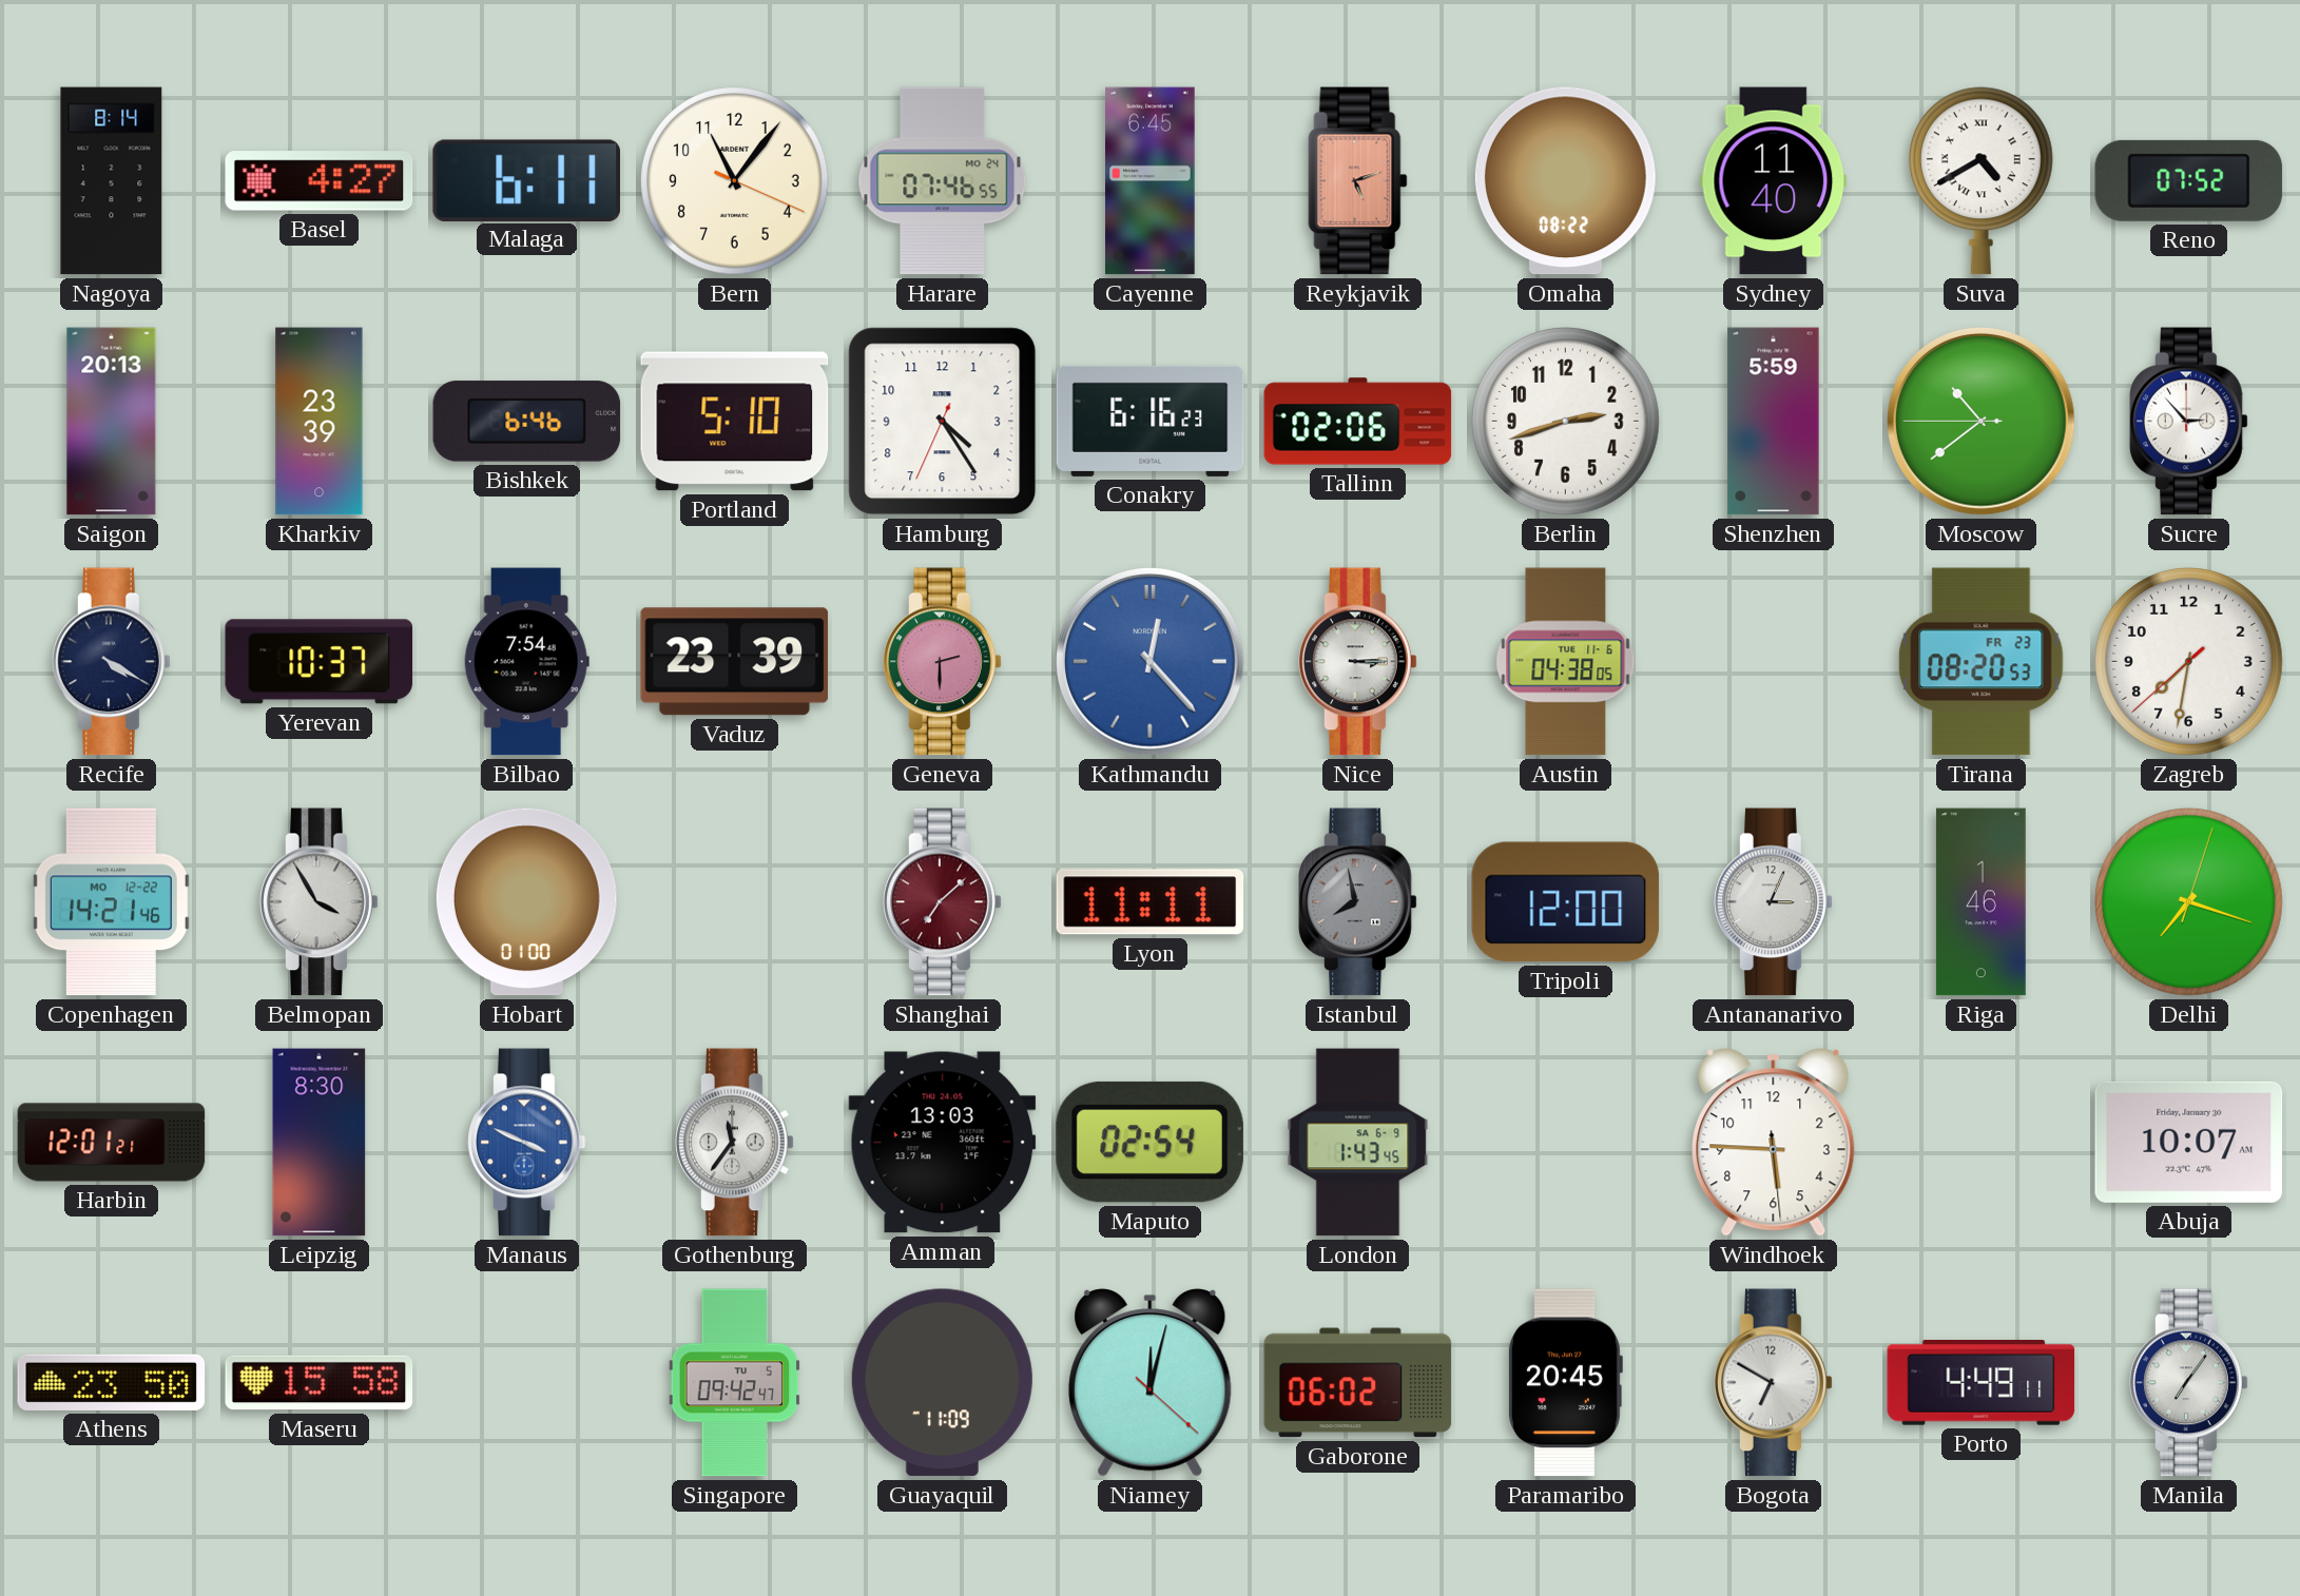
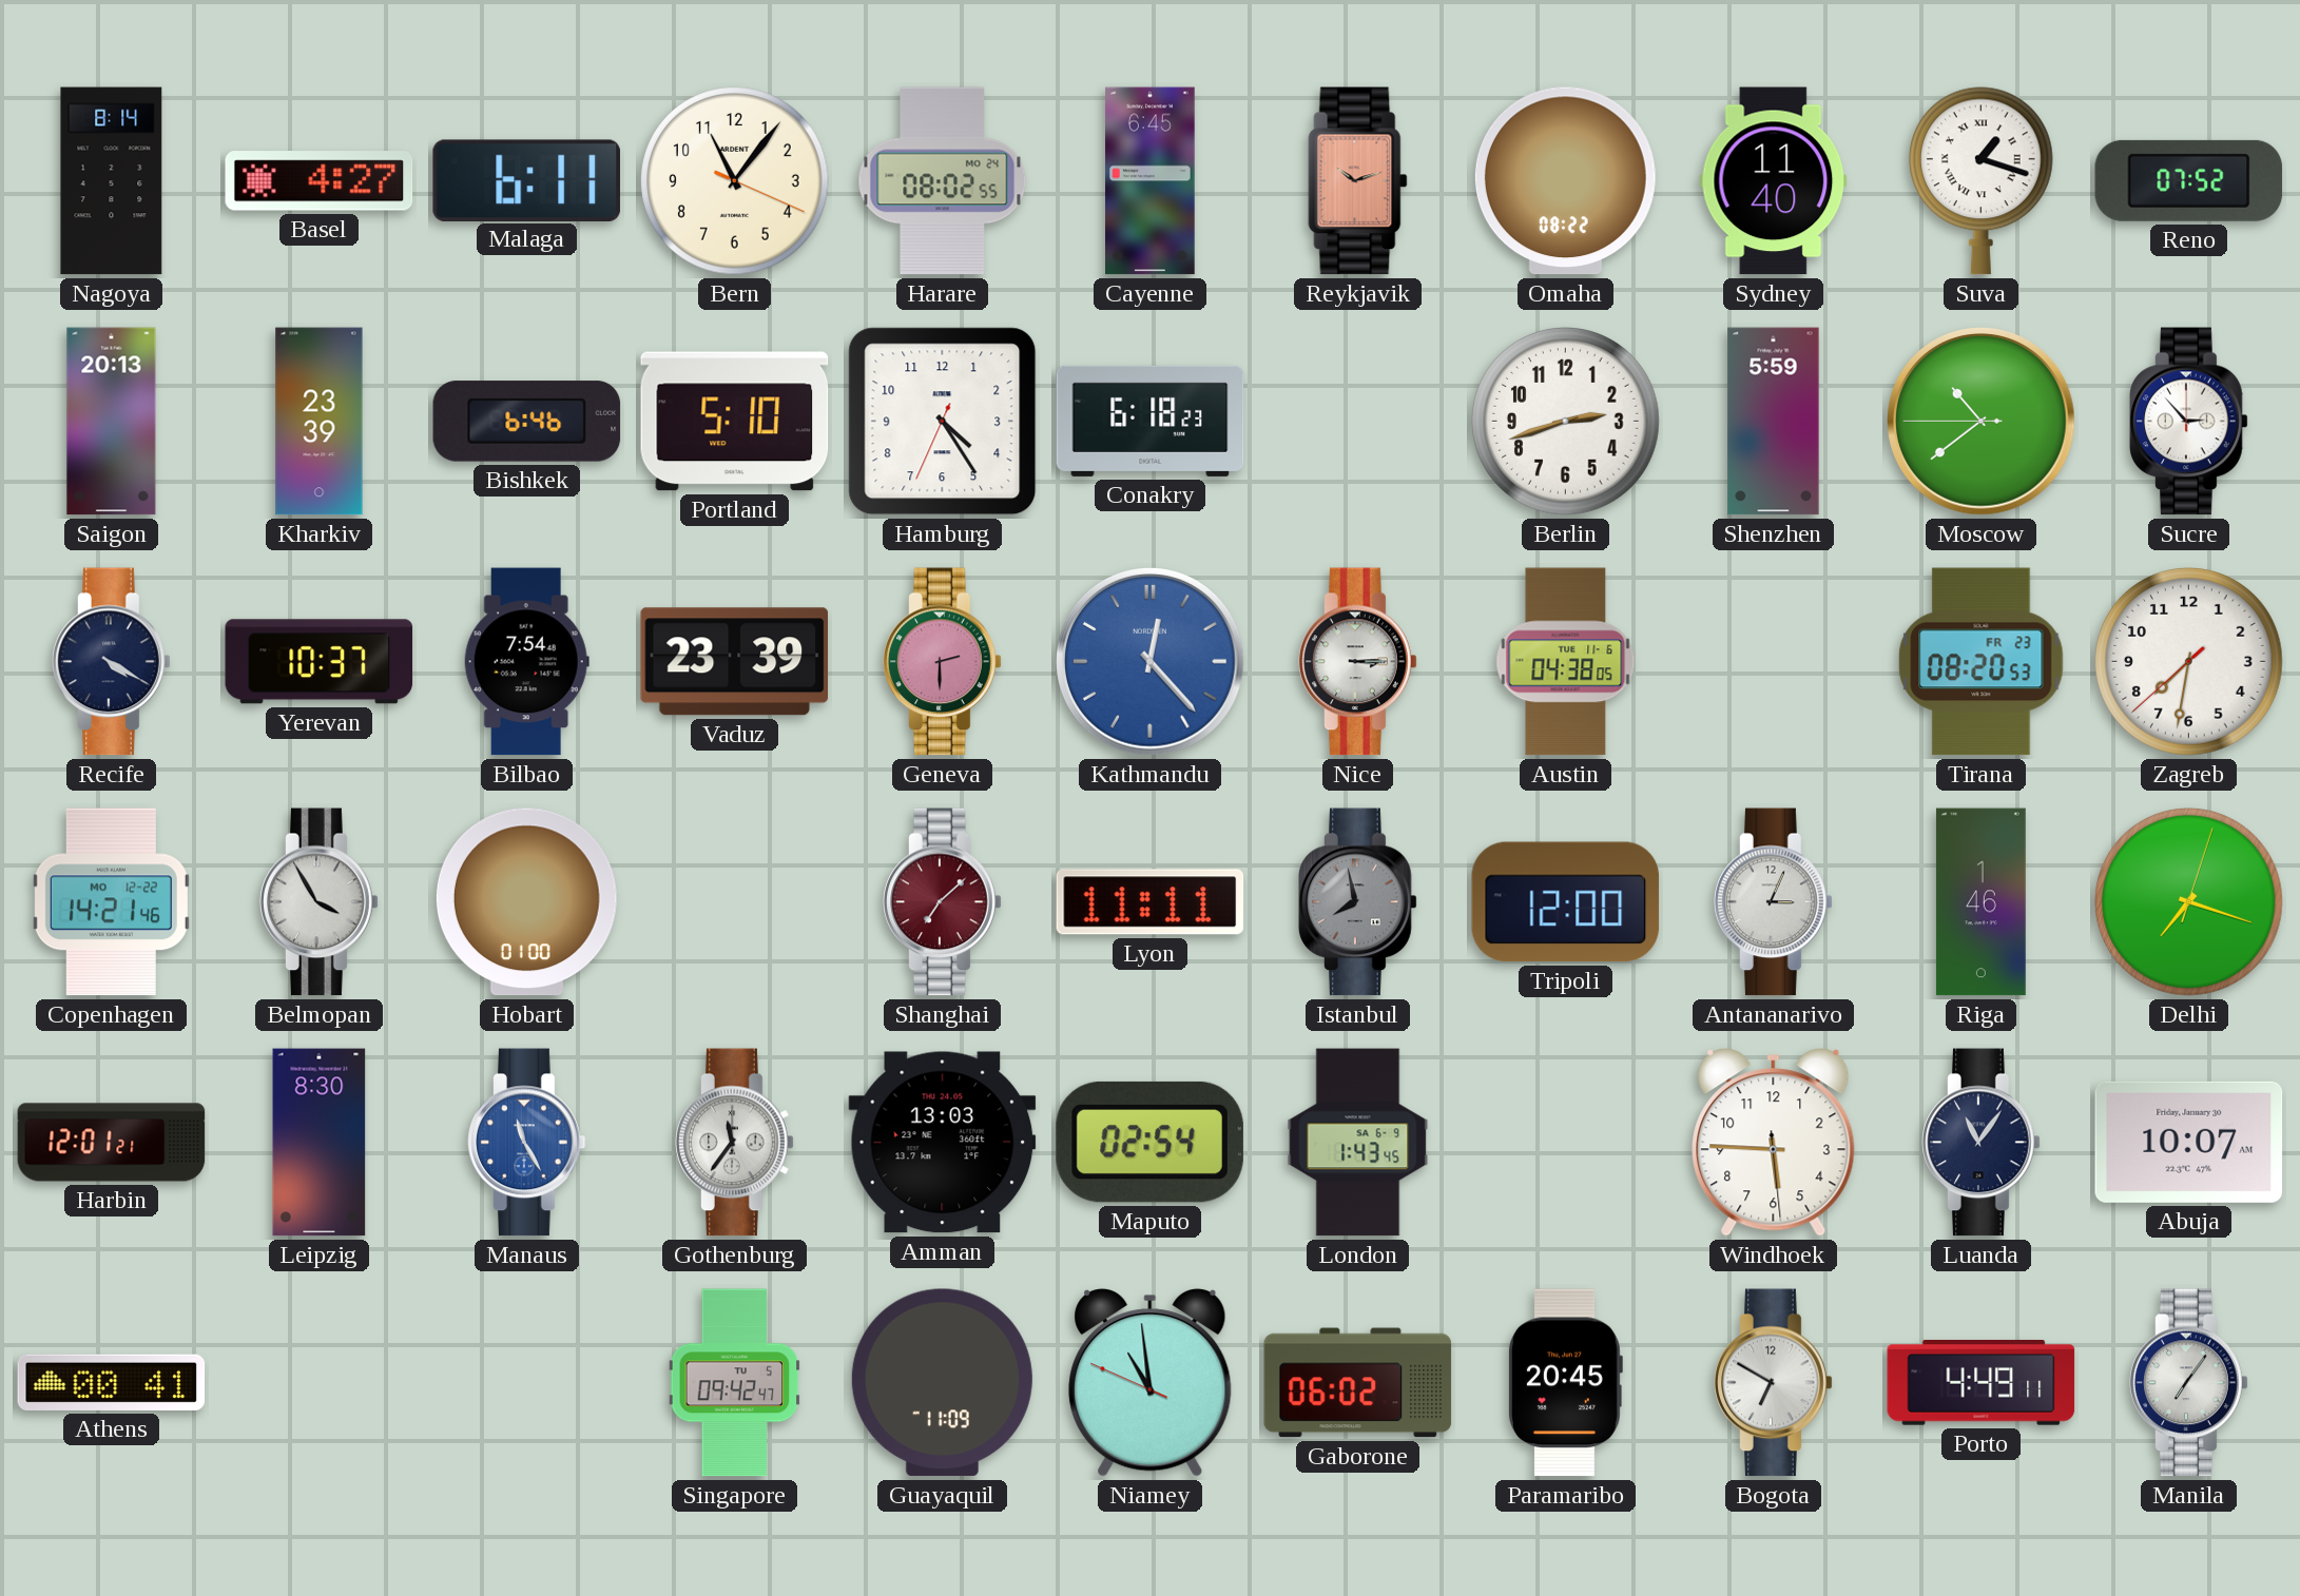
Harare: 07:46 -> 08:02 (943, 181)
Reykjavik: 5:12 -> 10:12 (1358, 181)
Suva: 4:40 -> 1:18 (1980, 181)
Conakry: 6:16 -> 6:18 (1151, 421)
Tallinn: 02:06 -> none (1358, 422)
Manaus: 3:49 -> 11:25 (527, 1143)
Luanda: none -> 11:06 (1982, 1143)
Athens: 23:50 -> 00:41 (112, 1382)
Maseru: 15:58 -> none (320, 1383)
Niamey: 12:02 -> 10:58 (1151, 1383)
